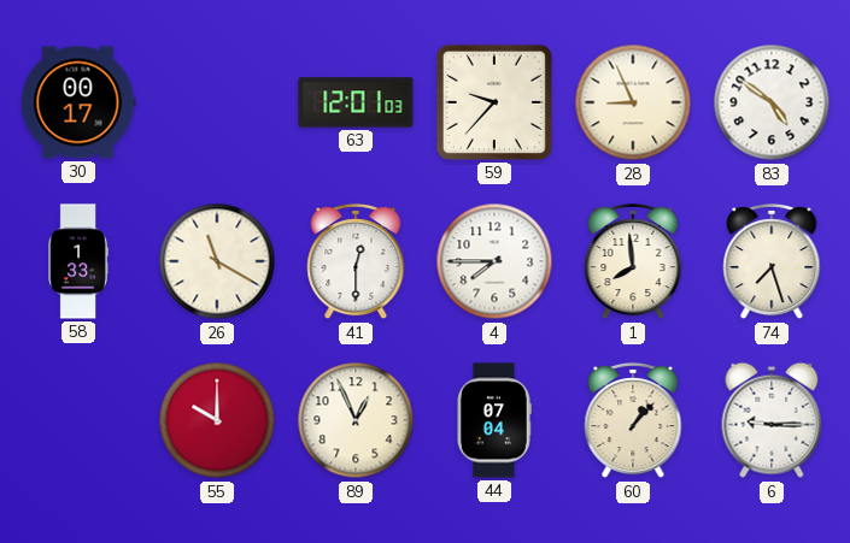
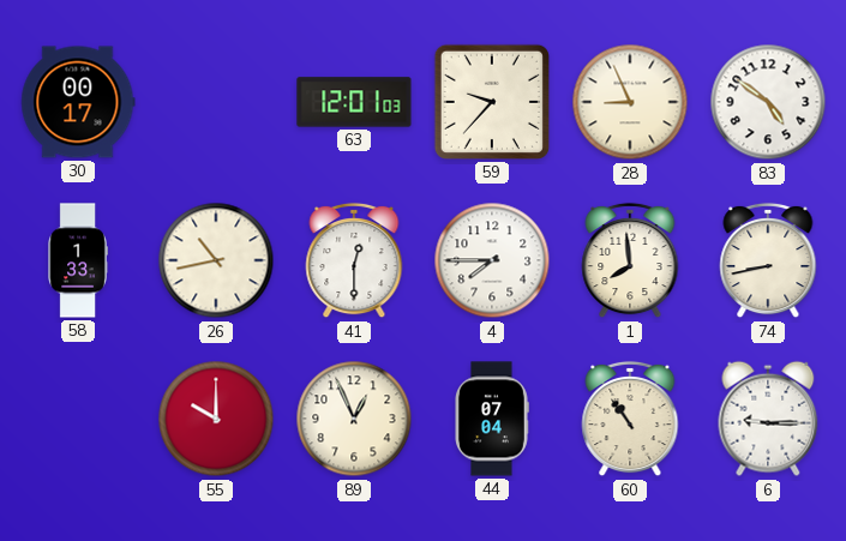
26: 11:20 -> 10:43 (216, 260)
74: 7:27 -> 8:43 (768, 260)
60: 1:07 -> 10:54 (630, 419)
